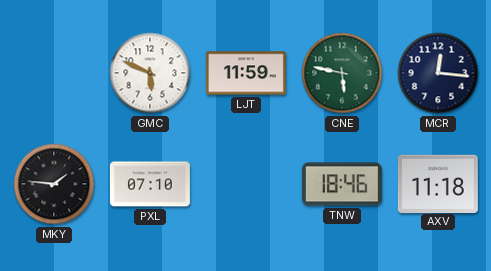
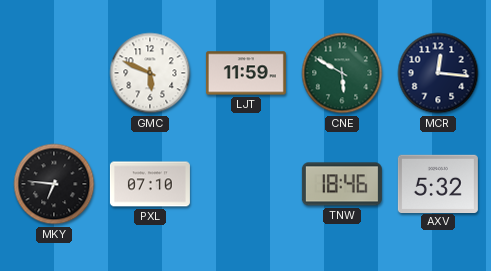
CNE: 5:47 -> 5:50 (342, 73)
MKY: 1:46 -> 6:46 (54, 184)
AXV: 11:18 -> 5:32 (438, 183)
